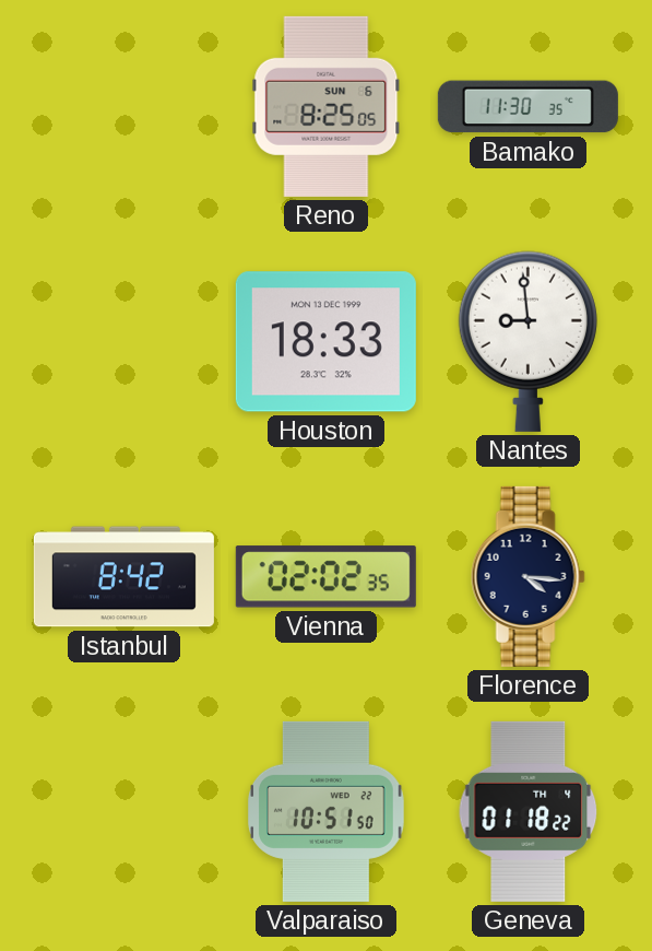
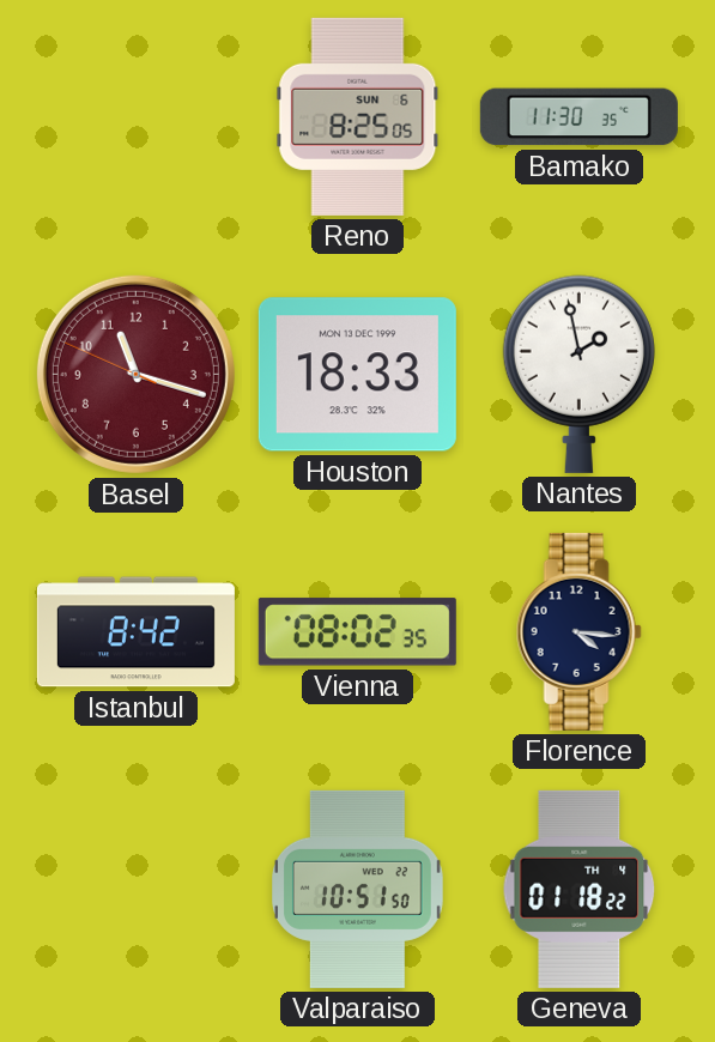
Basel: none -> 11:17 (135, 374)
Nantes: 8:59 -> 1:58 (578, 374)
Vienna: 02:02 -> 08:02 (357, 632)
